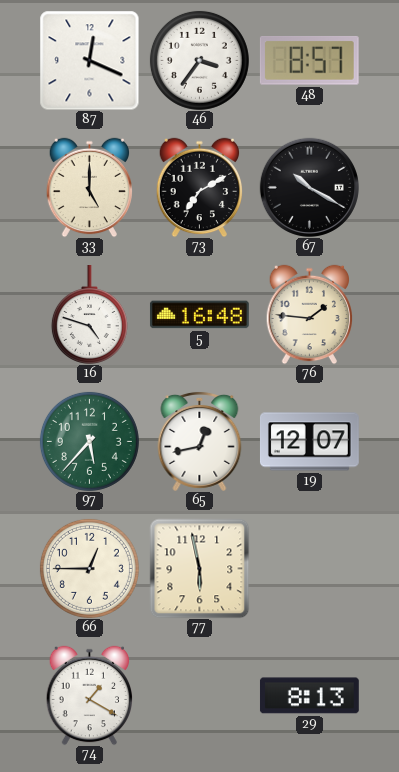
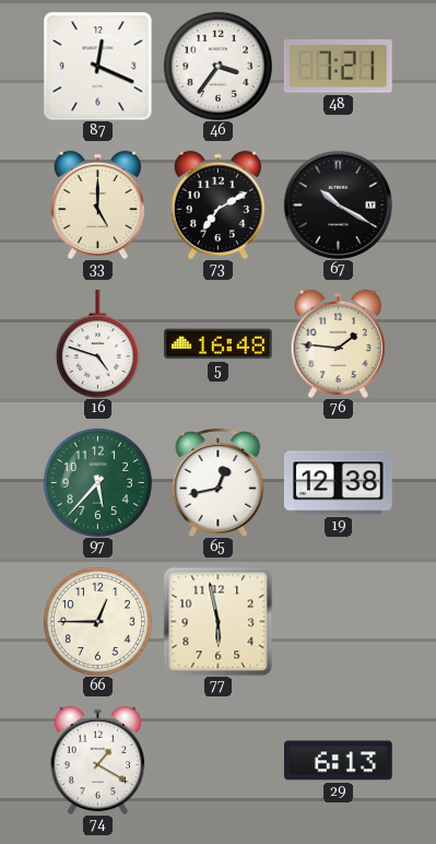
48: 8:57 -> 7:21 (338, 67)
19: 12:07 -> 12:38 (338, 483)
29: 8:13 -> 6:13 (338, 761)
